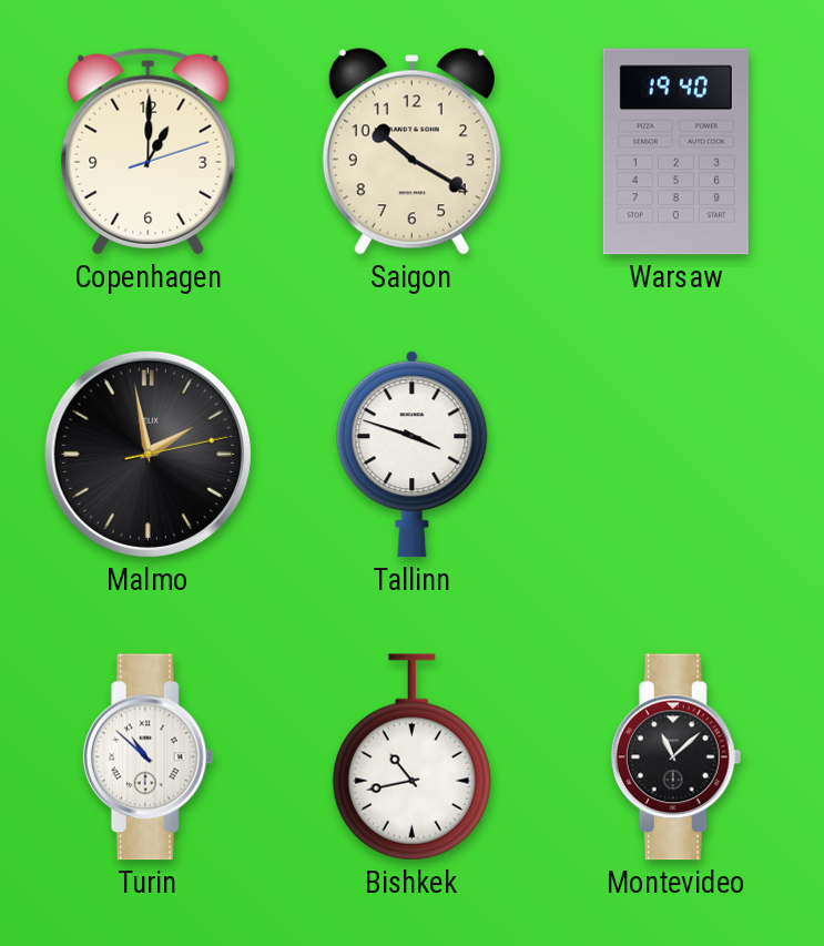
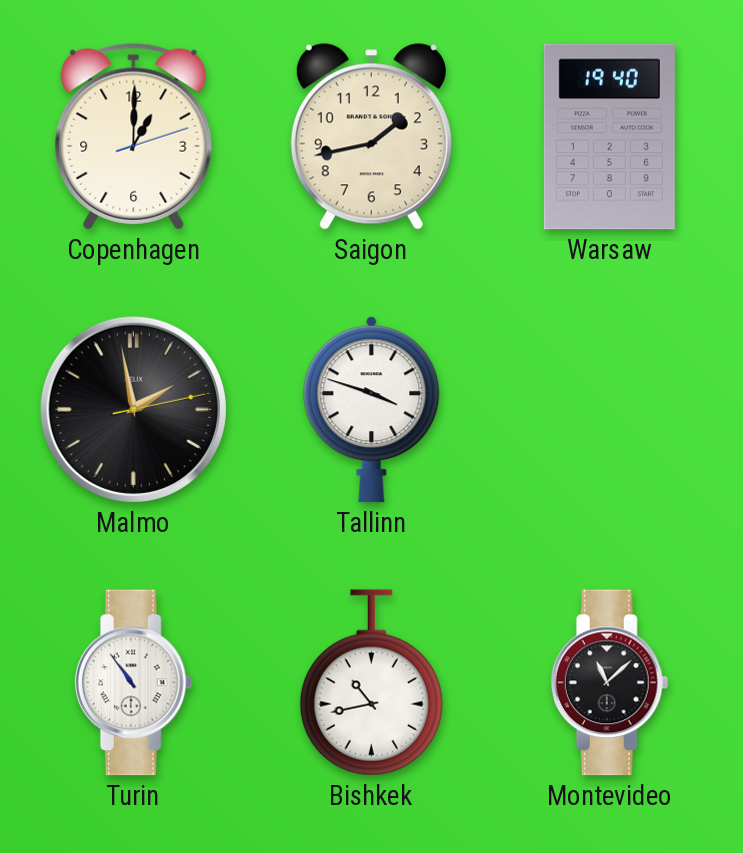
Saigon: 10:20 -> 1:43 (371, 137)
Turin: 10:52 -> 10:54 (134, 683)
